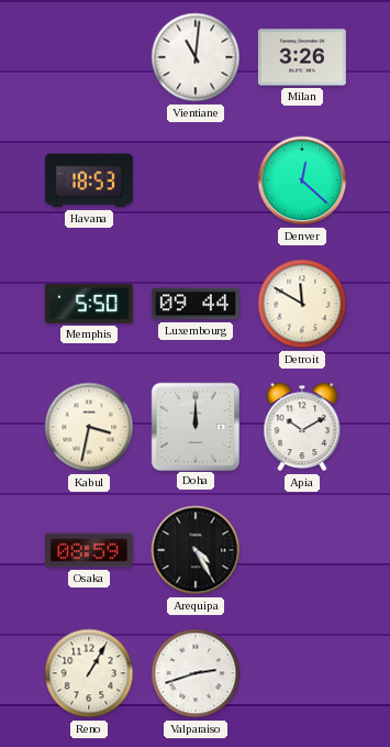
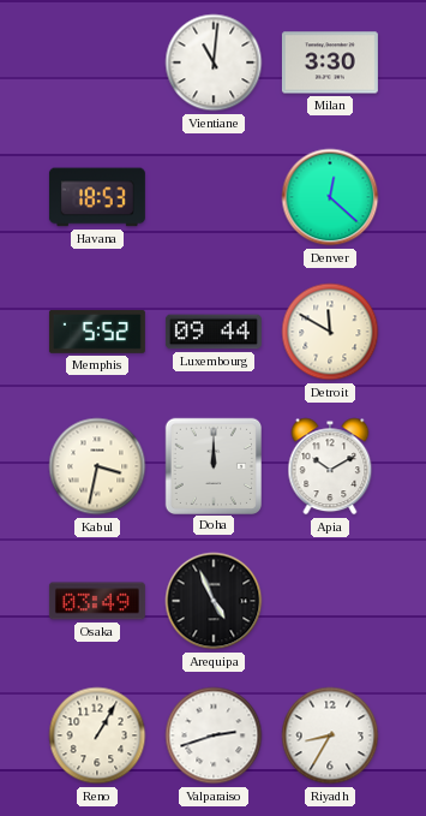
Milan: 3:26 -> 3:30 (330, 62)
Memphis: 5:50 -> 5:52 (97, 332)
Osaka: 08:59 -> 03:49 (97, 601)
Arequipa: 4:25 -> 4:56 (214, 601)
Riyadh: none -> 8:35 (330, 735)
